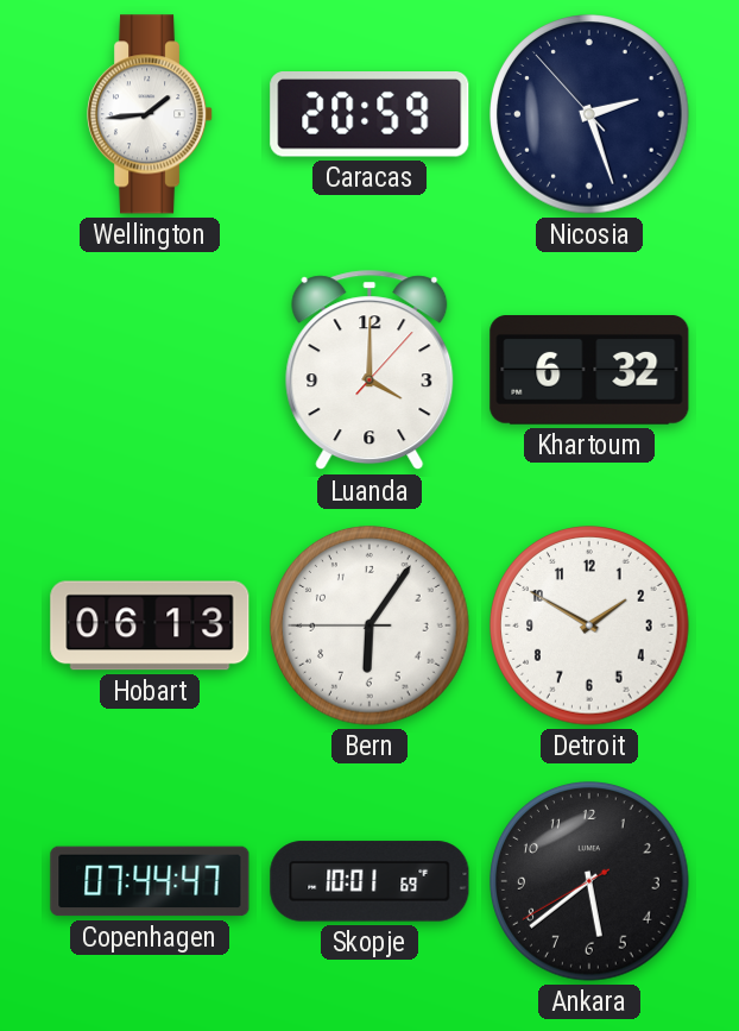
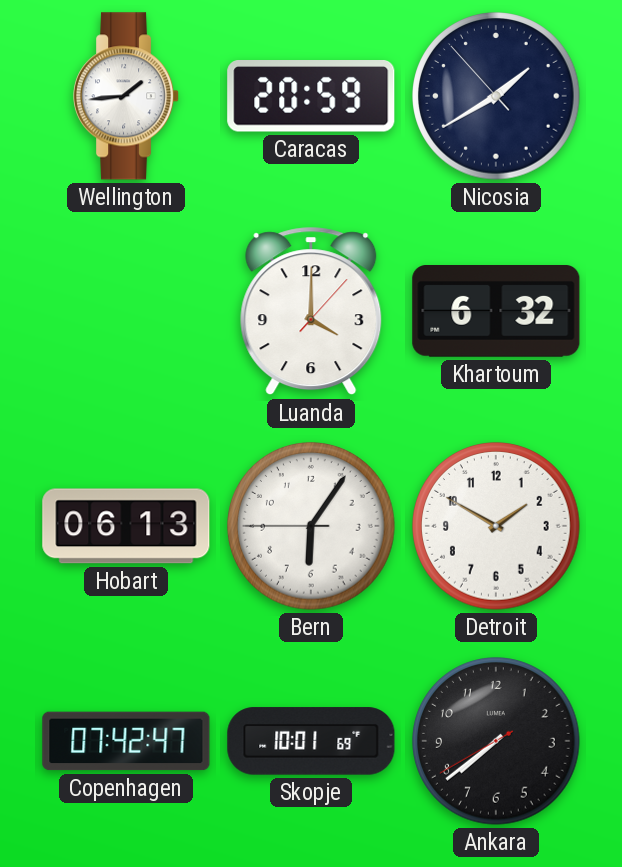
Nicosia: 2:26 -> 1:39 (496, 96)
Copenhagen: 07:44 -> 07:42 (126, 741)
Ankara: 5:38 -> 7:38 (496, 741)
